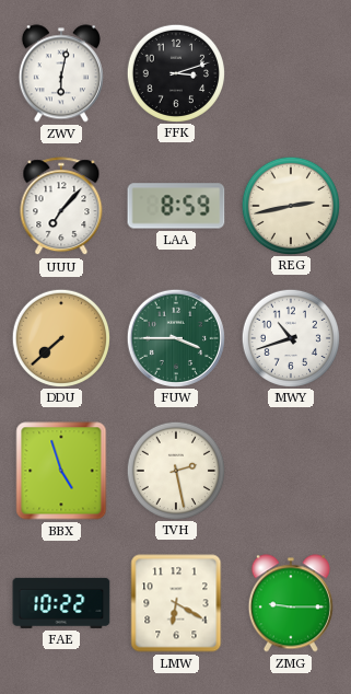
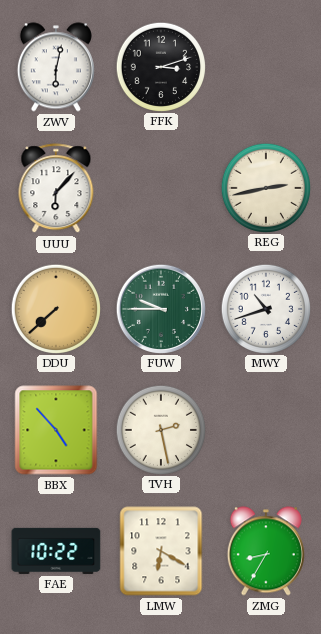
UUU: 7:07 -> 6:07 (56, 189)
LAA: 8:59 -> none (176, 206)
FUW: 3:45 -> 9:45 (160, 308)
BBX: 4:57 -> 4:53 (56, 430)
ZMG: 9:15 -> 8:35 (266, 551)
